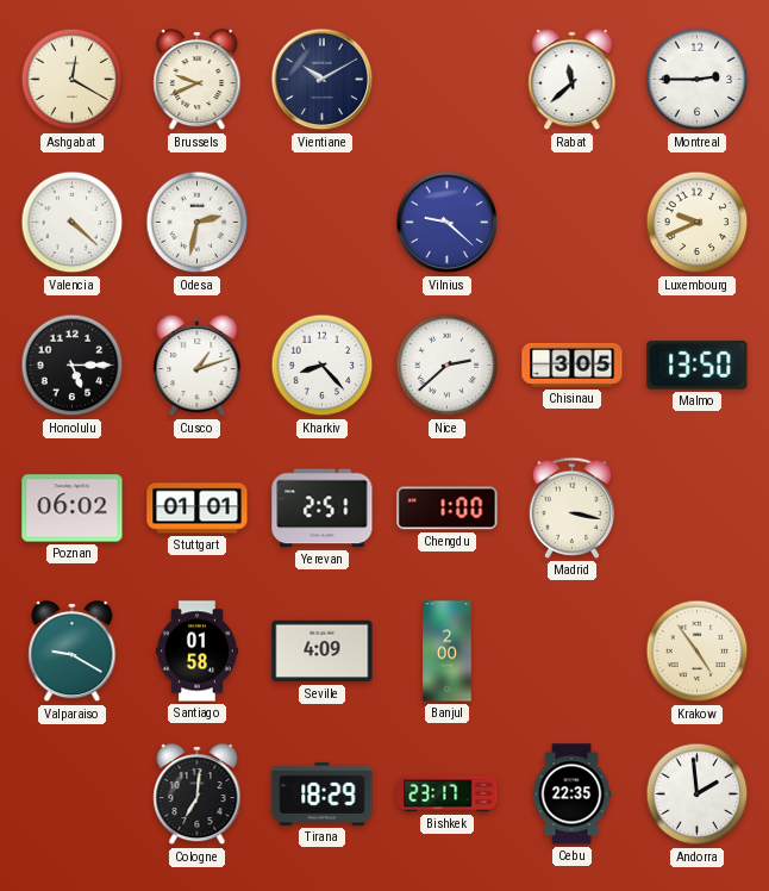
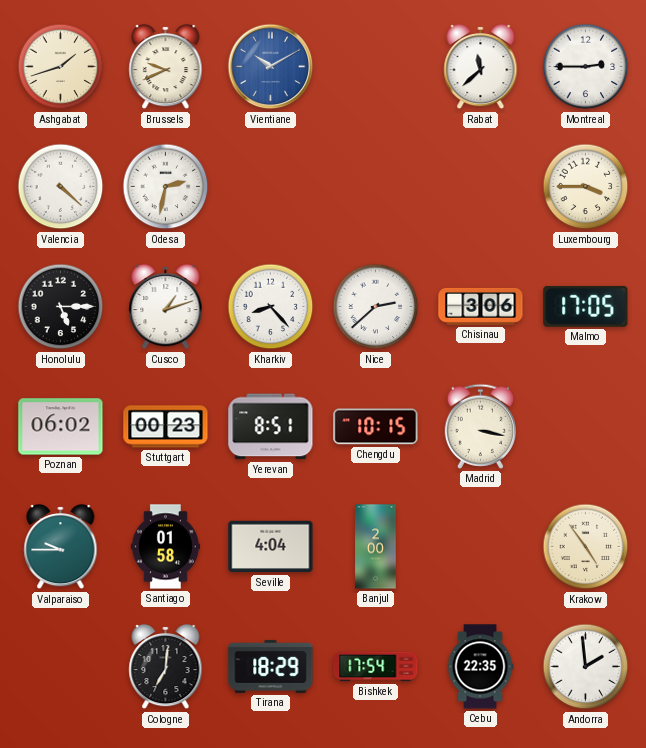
Ashgabat: 12:20 -> 1:42 (61, 67)
Vientiane dial: navy -> blue (271, 67)
Vilnius: 9:22 -> none (448, 223)
Luxembourg: 9:41 -> 3:45 (586, 187)
Chisinau: 3:05 -> 3:06 (481, 306)
Malmo: 13:50 -> 17:05 (586, 306)
Stuttgart: 01:01 -> 00:23 (166, 427)
Yerevan: 2:51 -> 8:51 (271, 427)
Chengdu: 1:00 -> 10:15 (376, 427)
Valparaiso: 9:20 -> 9:45 (61, 547)
Seville: 4:09 -> 4:04 (271, 547)
Bishkek: 23:17 -> 17:54 (376, 667)
